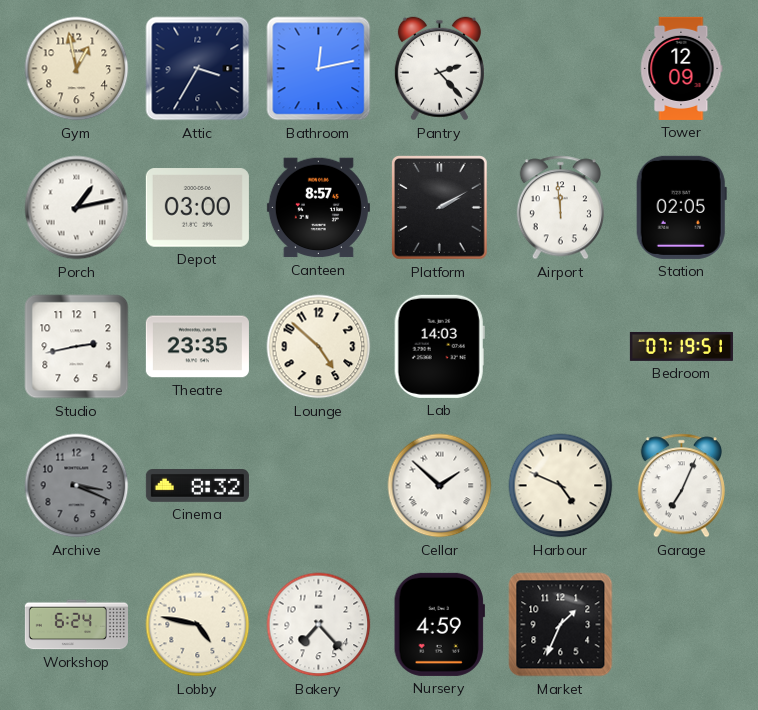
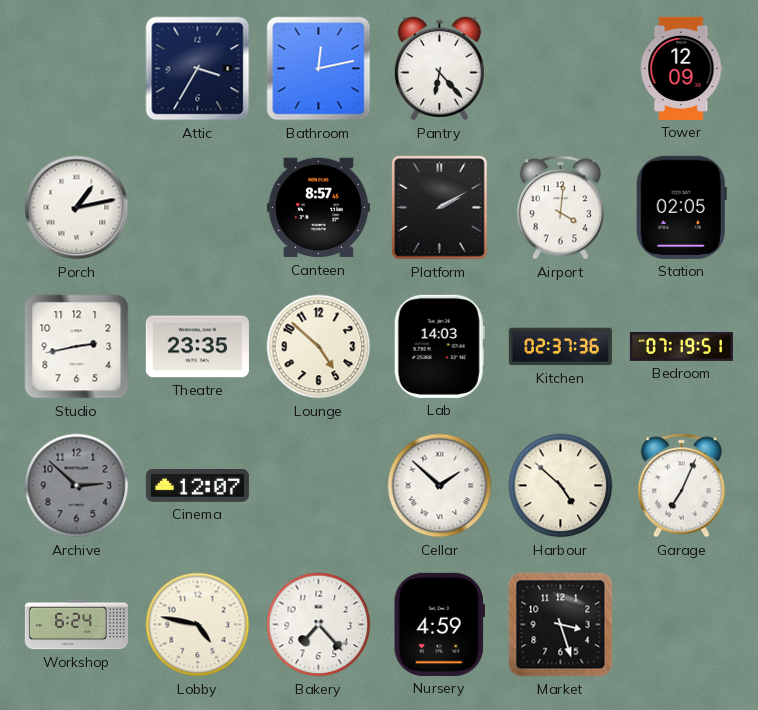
Gym: 12:58 -> none (77, 69)
Pantry: 2:23 -> 6:23 (439, 69)
Depot: 03:00 -> none (197, 208)
Airport: 11:59 -> 4:01 (560, 208)
Kitchen: none -> 02:37 (560, 347)
Archive: 3:19 -> 2:52 (77, 486)
Cinema: 8:32 -> 12:07 (197, 486)
Harbour: 4:49 -> 4:52 (561, 486)
Market: 1:34 -> 3:27 (561, 625)
